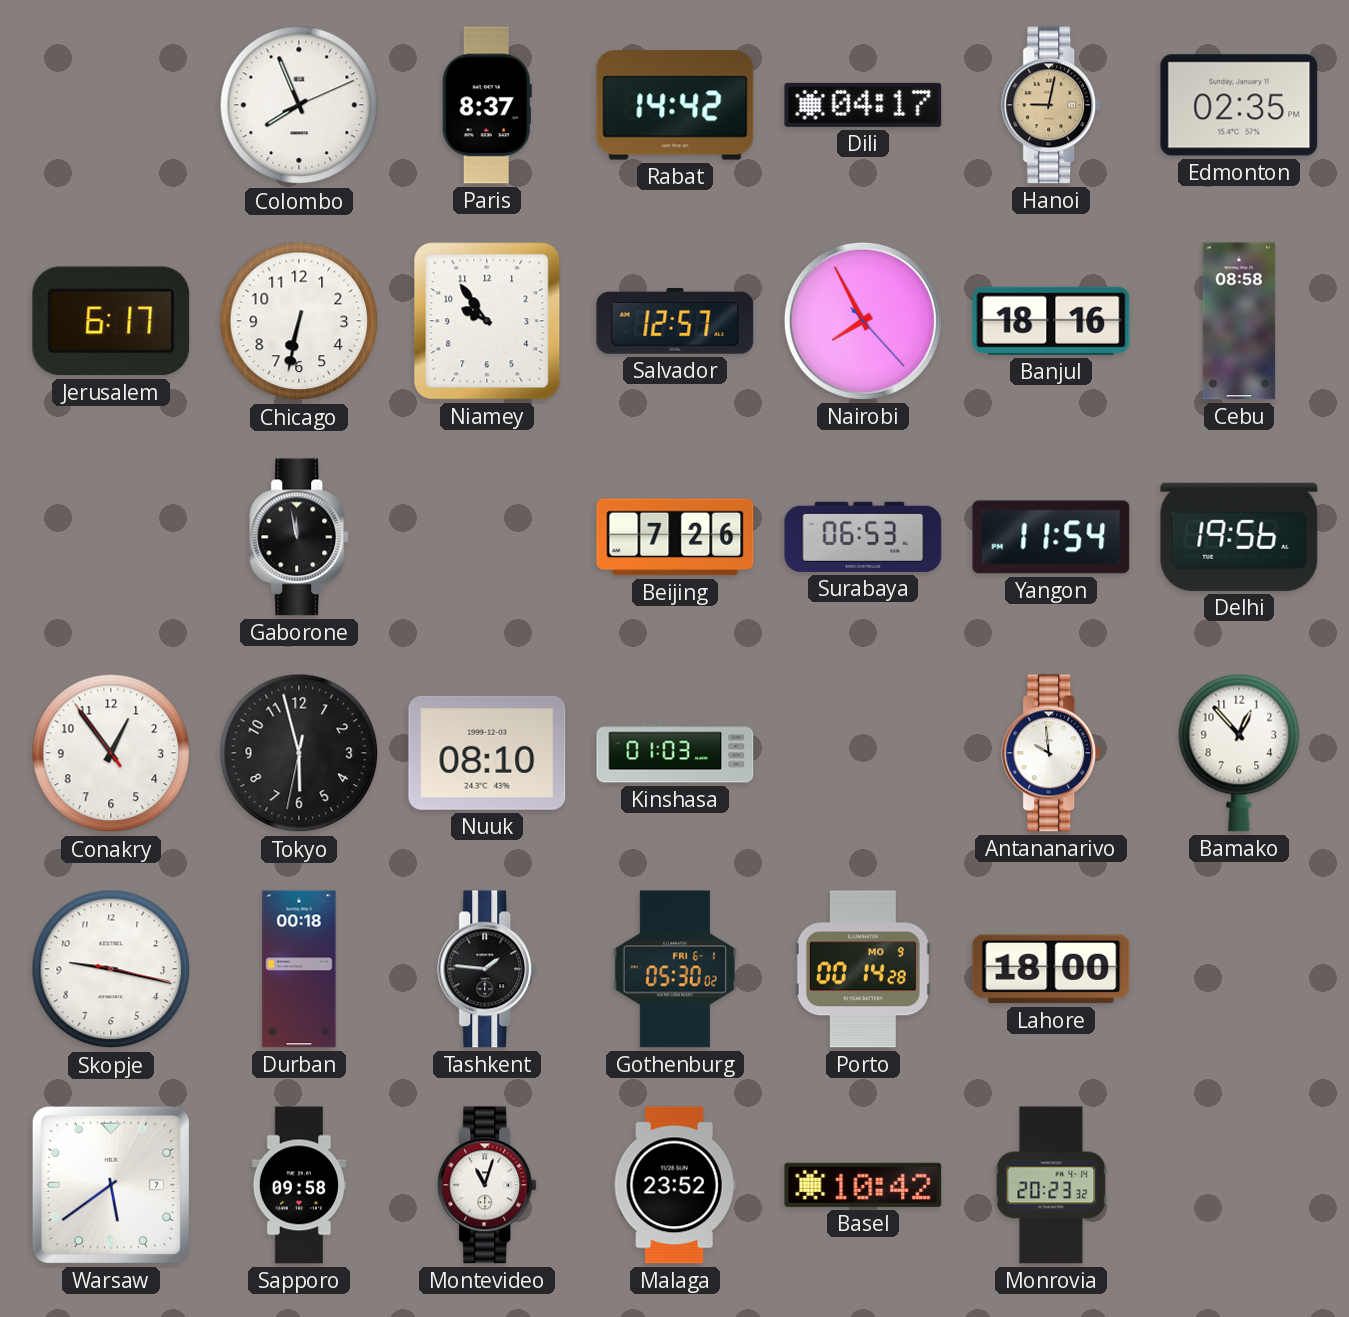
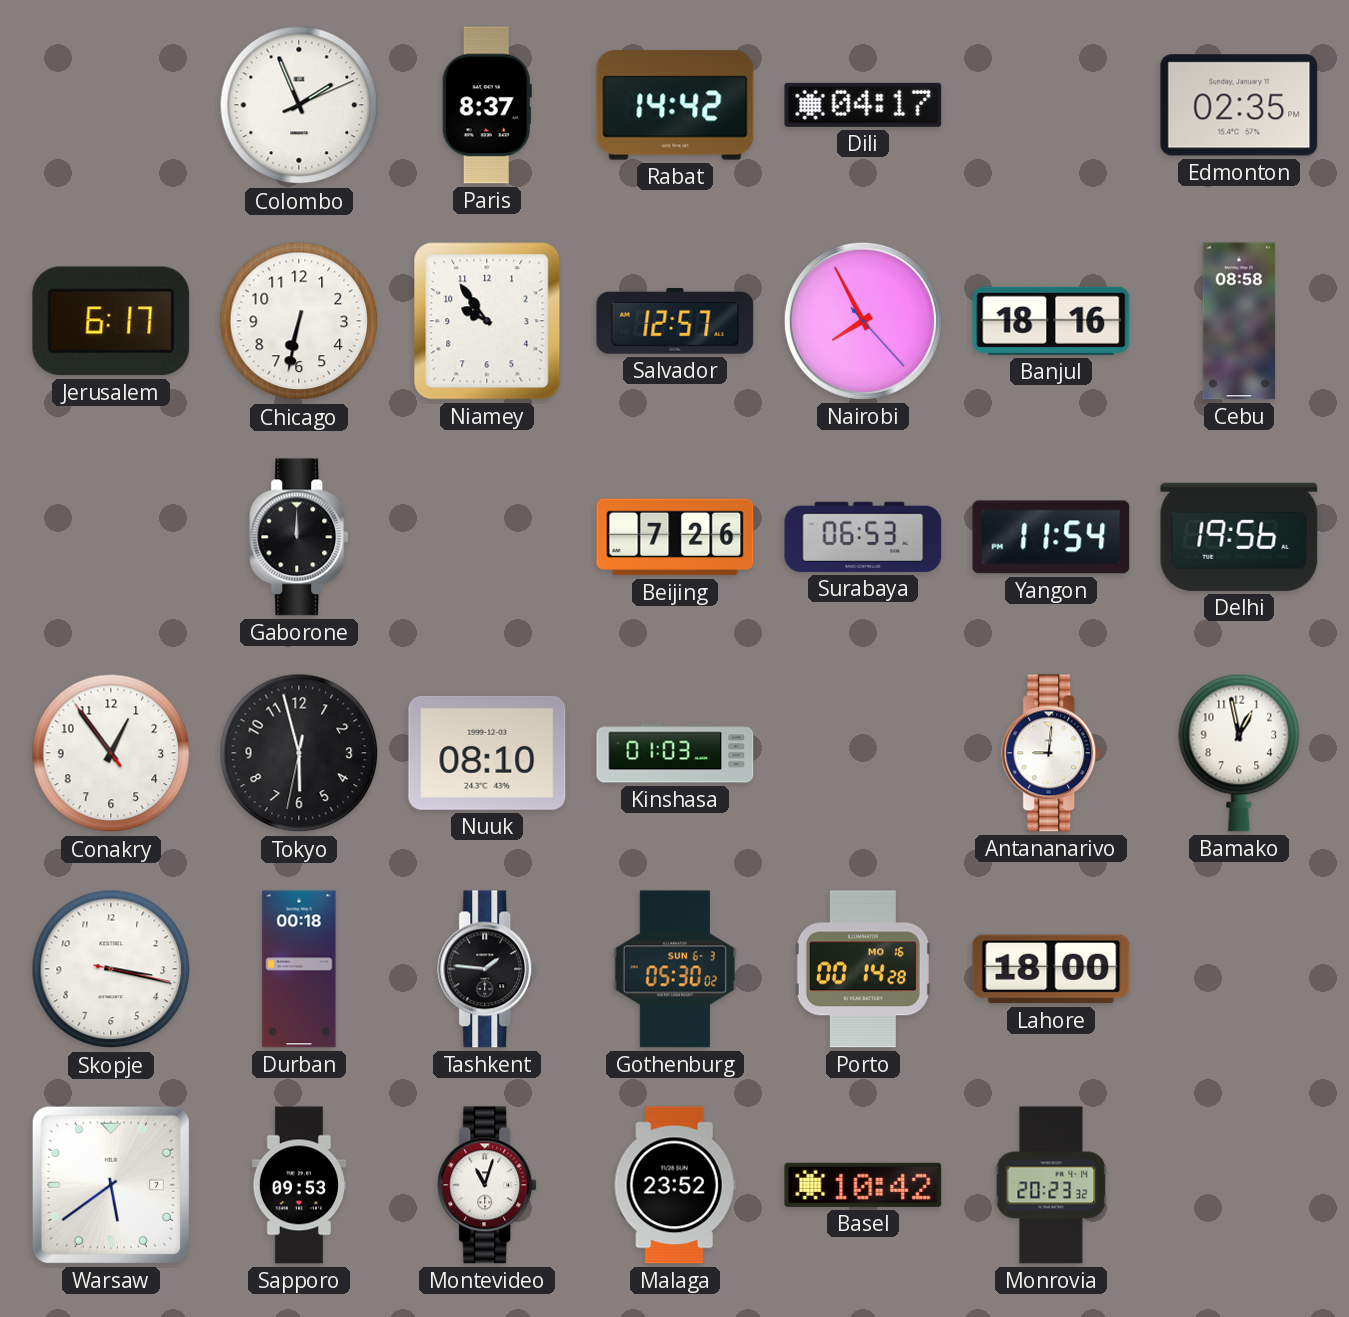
Colombo: 7:56 -> 1:56 (299, 105)
Hanoi: 9:02 -> none (1052, 105)
Gaborone: 11:58 -> 12:00 (300, 537)
Antananarivo: 9:59 -> 9:01 (1052, 753)
Bamako: 12:53 -> 12:58 (1239, 753)
Skopje: 9:17 -> 3:17 (111, 969)
Gothenburg date: FRI 6-1 -> SUN 6-3 (675, 969)
Porto date: MO 9 -> MO 16 (863, 969)
Sapporo: 09:58 -> 09:53 (298, 1185)
